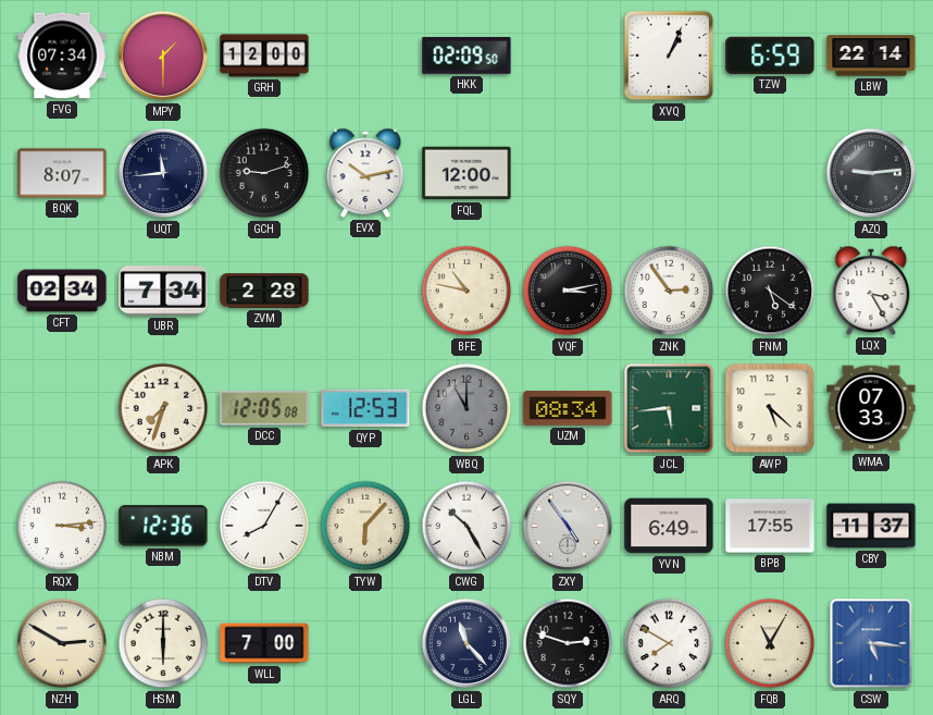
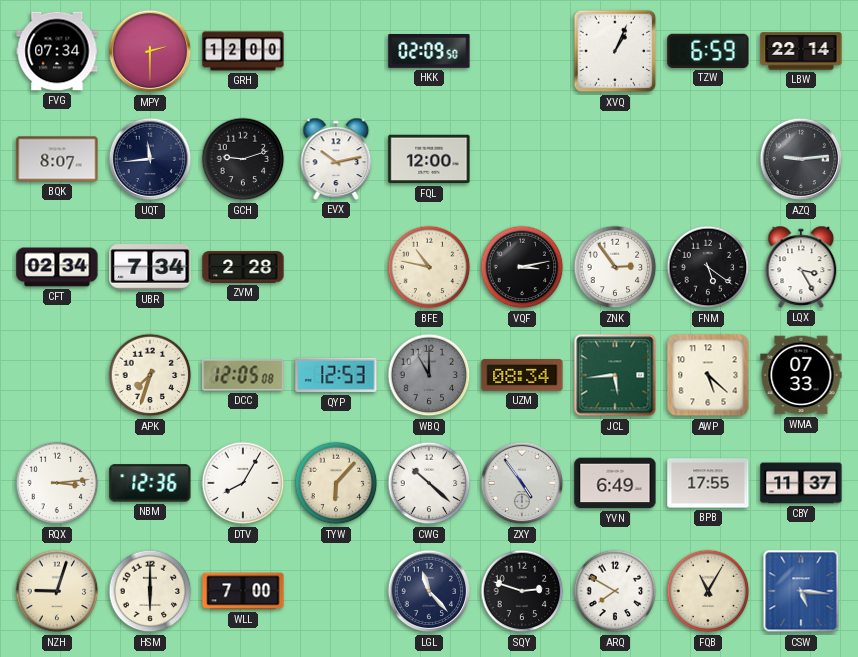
MPY: 1:30 -> 2:30 (150, 51)
CWG: 10:25 -> 10:22 (429, 483)
NZH: 2:50 -> 9:03 (57, 591)
